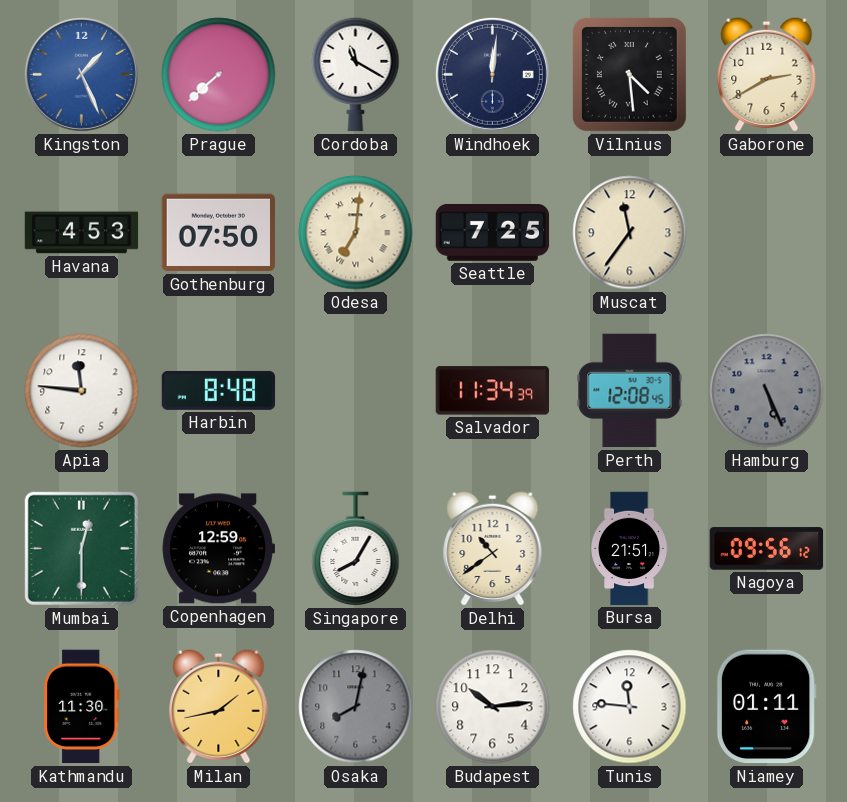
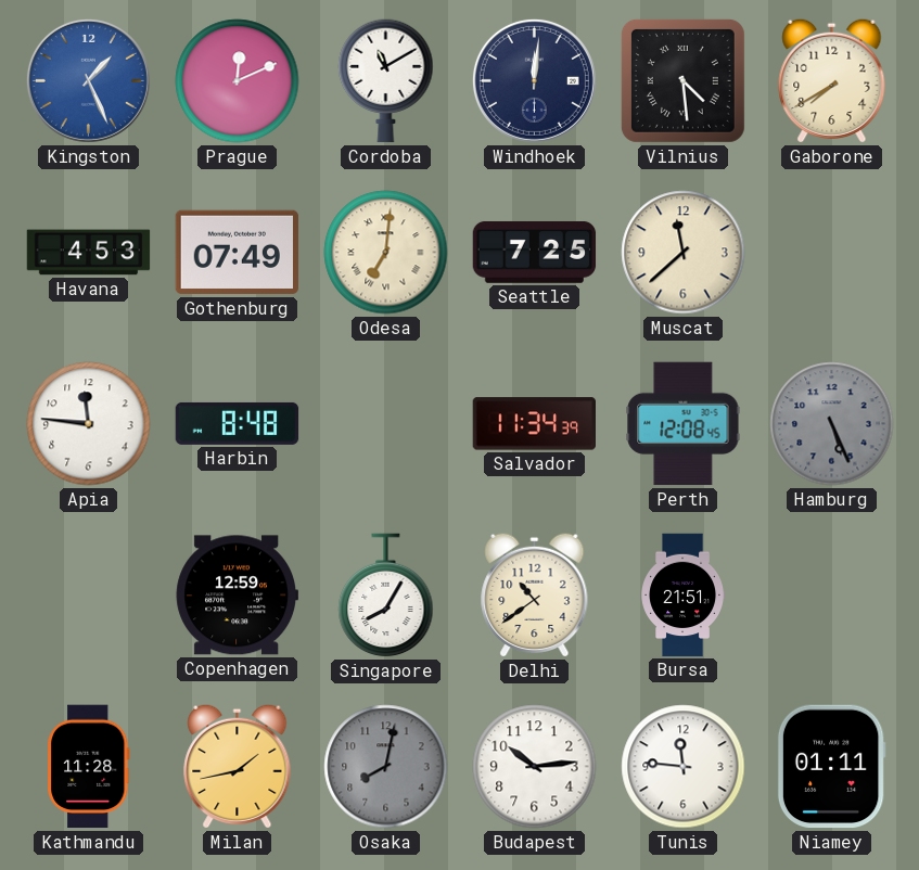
Prague: 7:38 -> 12:11 (238, 81)
Cordoba: 11:20 -> 11:10 (386, 81)
Gaborone: 2:40 -> 7:40 (832, 80)
Gothenburg: 07:50 -> 07:49 (238, 253)
Muscat: 11:36 -> 11:38 (684, 253)
Mumbai: 12:30 -> none (81, 548)
Nagoya: 09:56 -> none (767, 549)
Kathmandu: 11:30 -> 11:28 (89, 767)
